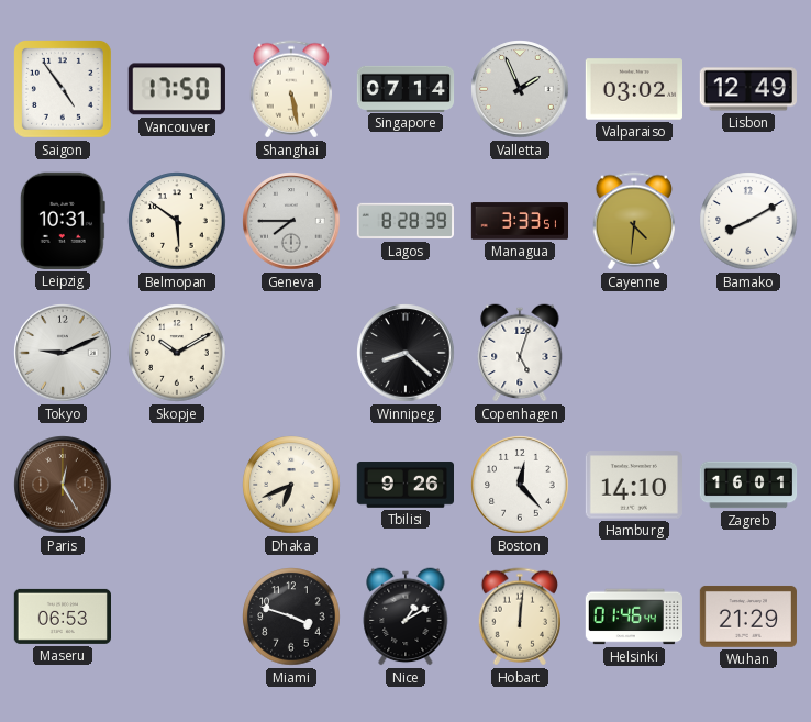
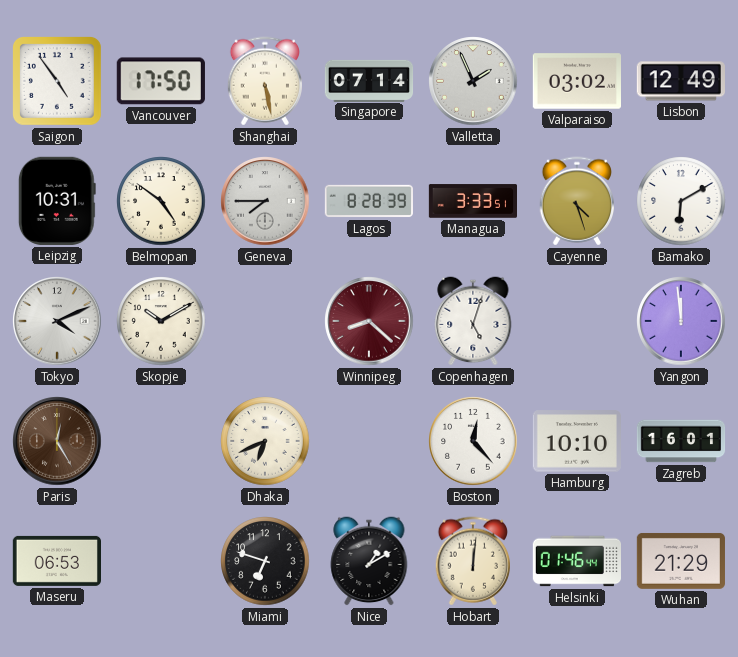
Belmopan: 5:51 -> 4:51 (161, 201)
Cayenne: 4:31 -> 4:27 (576, 201)
Bamako: 8:10 -> 6:10 (681, 201)
Tokyo: 9:11 -> 4:11 (57, 321)
Winnipeg dial: black -> burgundy (369, 321)
Yangon: none -> 11:59 (681, 321)
Tbilisi: 9:26 -> none (404, 486)
Hamburg: 14:10 -> 10:10 (577, 441)
Miami: 3:48 -> 6:48 (265, 561)
